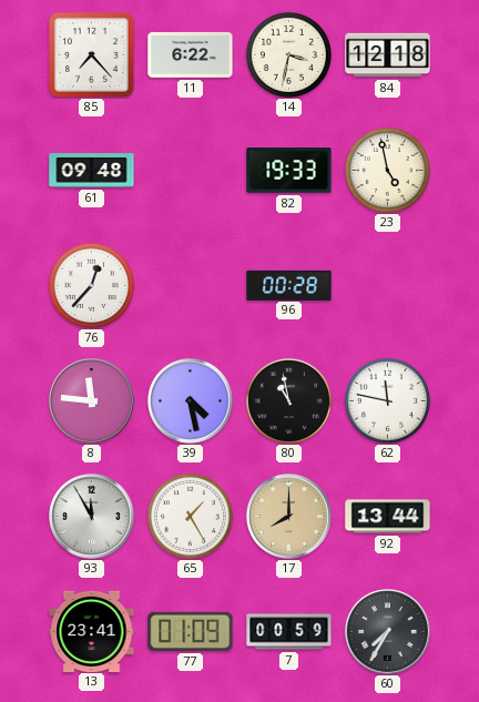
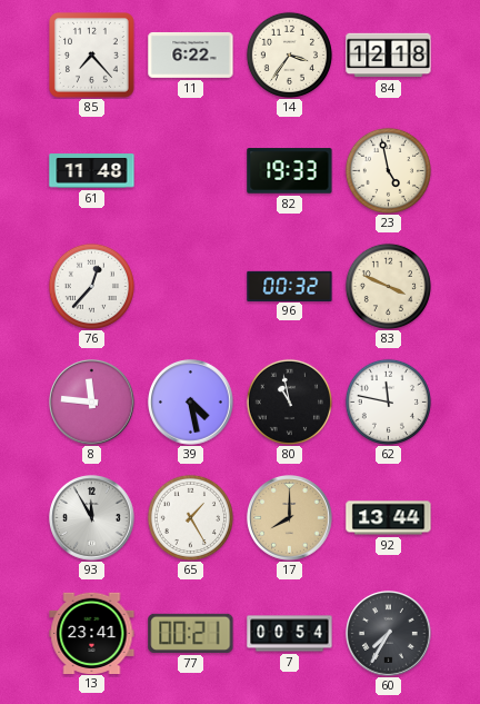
14: 3:32 -> 3:36 (289, 54)
61: 09:48 -> 11:48 (92, 171)
96: 00:28 -> 00:32 (290, 286)
83: none -> 3:49 (388, 286)
77: 01:09 -> 00:21 (191, 633)
7: 00:59 -> 00:54 (290, 634)
